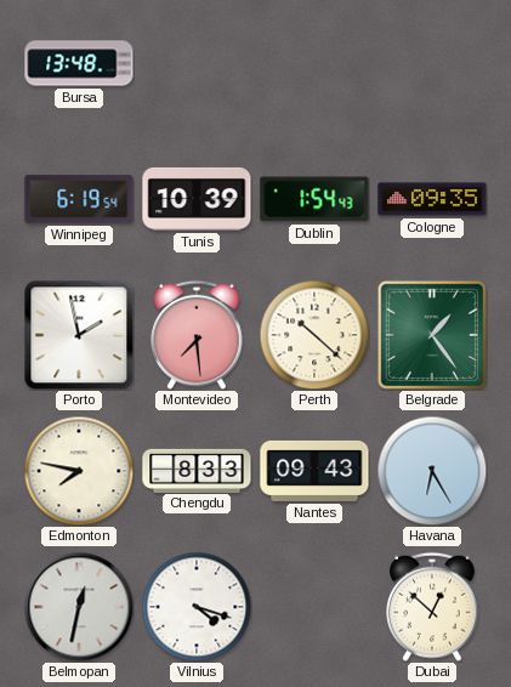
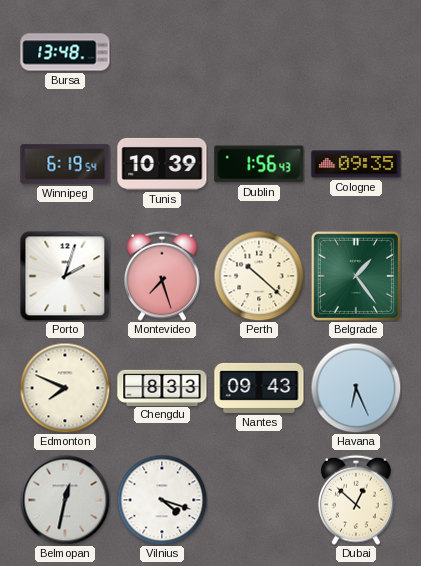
Dublin: 1:54 -> 1:56 (259, 164)
Porto: 1:58 -> 2:03 (65, 276)
Montevideo: 7:29 -> 7:27 (162, 276)
Edmonton: 7:47 -> 7:49 (65, 388)
Havana: 6:25 -> 6:26 (356, 388)
